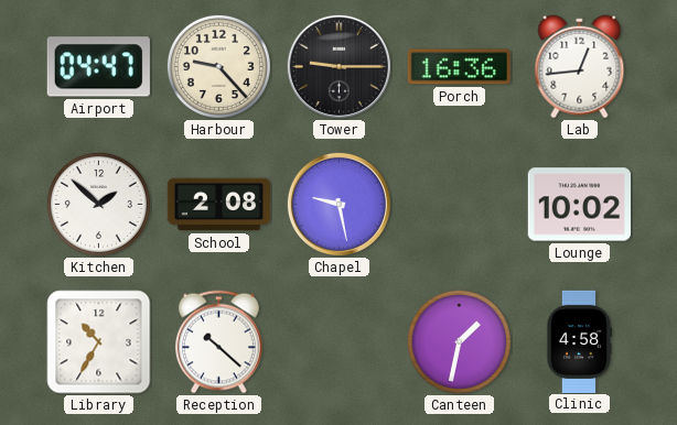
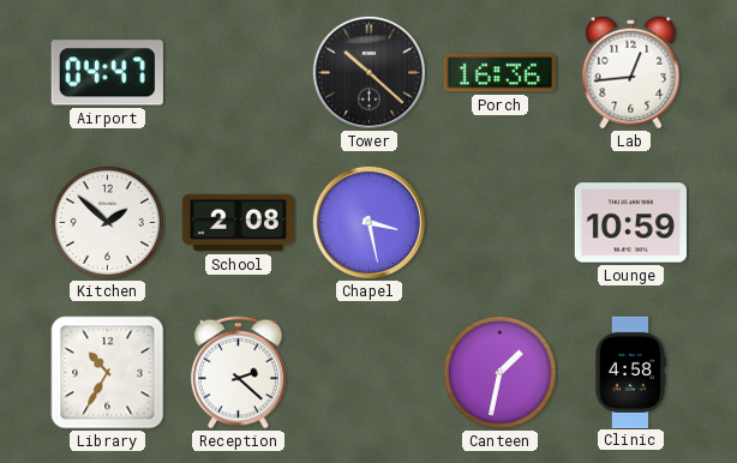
Harbour: 9:23 -> none (218, 66)
Tower: 9:15 -> 10:22 (368, 72)
Chapel: 9:28 -> 3:28 (368, 222)
Lounge: 10:02 -> 10:59 (630, 223)
Reception: 10:22 -> 2:22 (239, 373)
